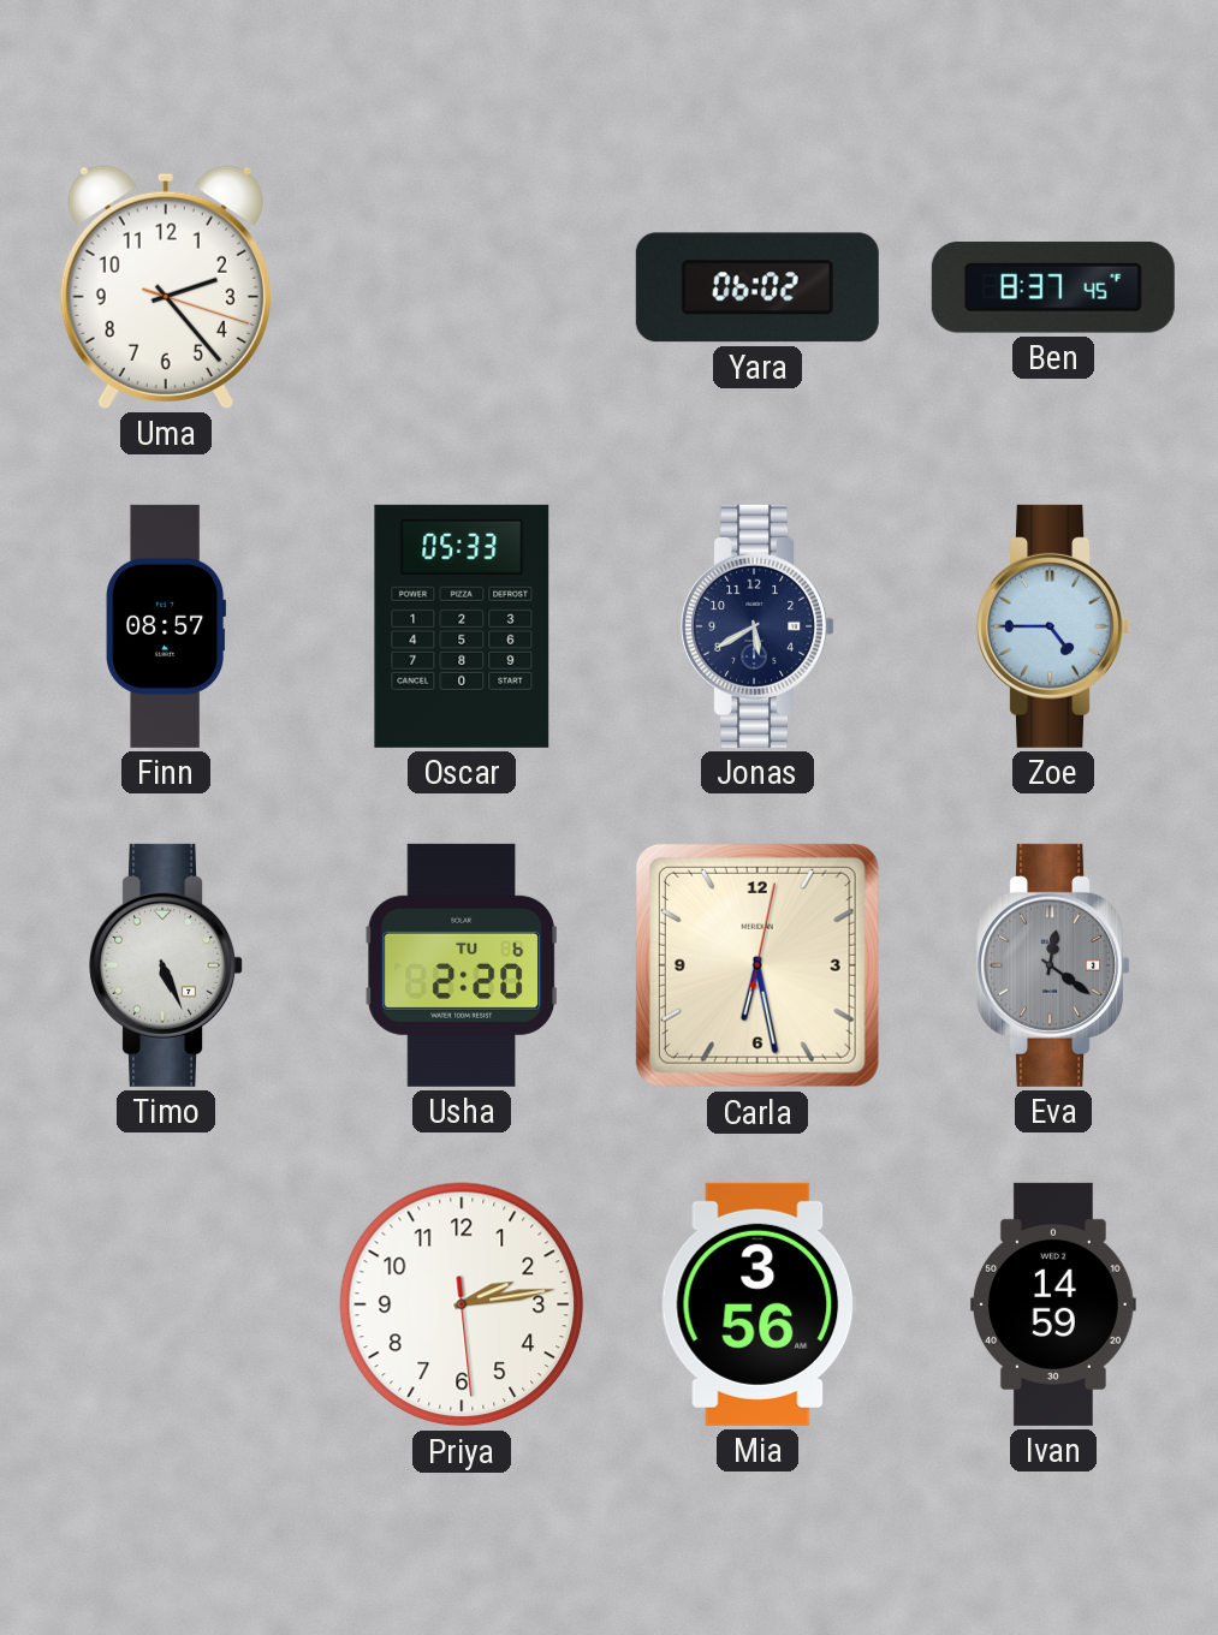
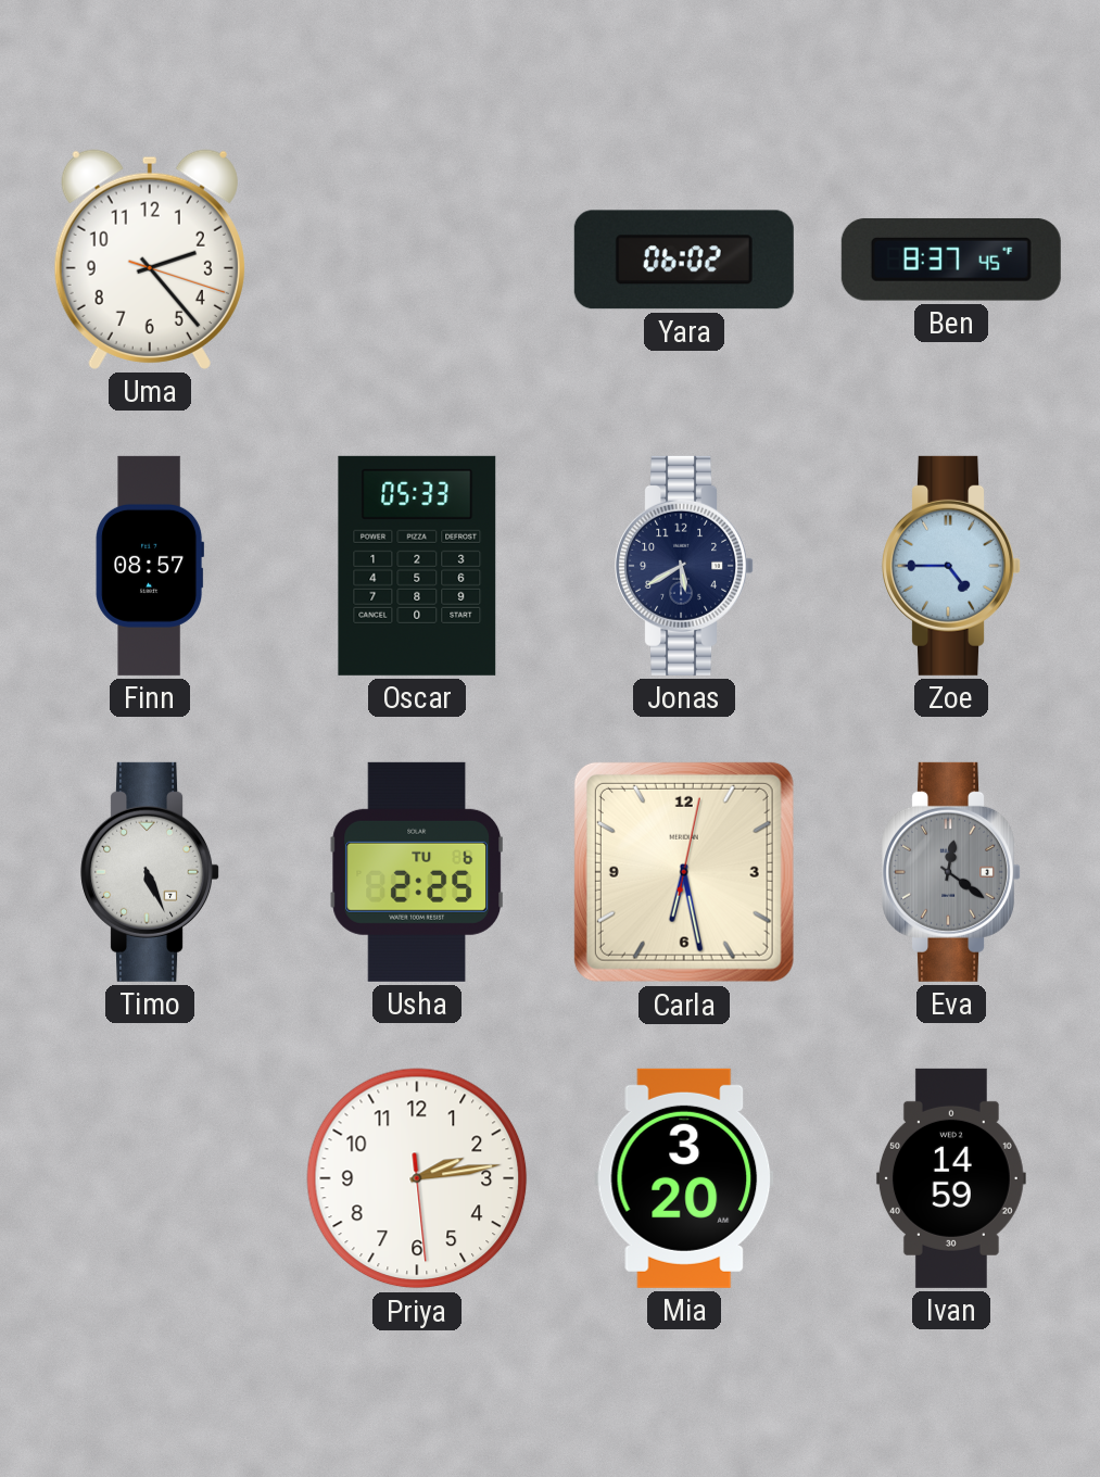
Usha: 2:20 -> 2:25 (416, 872)
Mia: 3:56 -> 3:20 (684, 1178)
